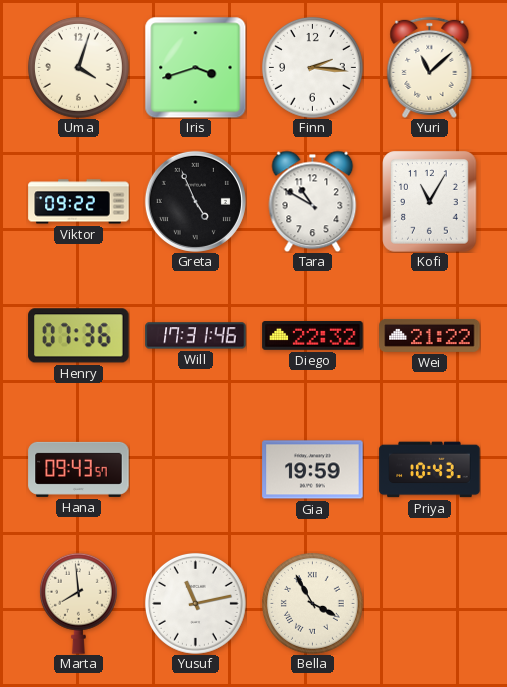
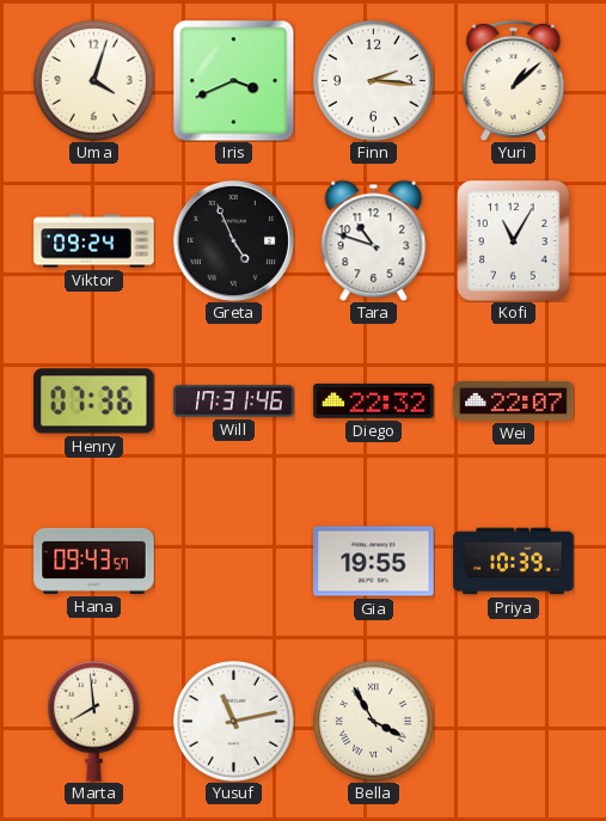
Iris: 3:42 -> 3:41 (233, 80)
Yuri: 11:08 -> 1:08 (514, 80)
Viktor: 09:22 -> 09:24 (94, 241)
Tara: 10:50 -> 10:48 (374, 240)
Wei: 21:22 -> 22:07 (514, 400)
Gia: 19:59 -> 19:55 (374, 562)
Priya: 10:43 -> 10:39 (514, 562)
